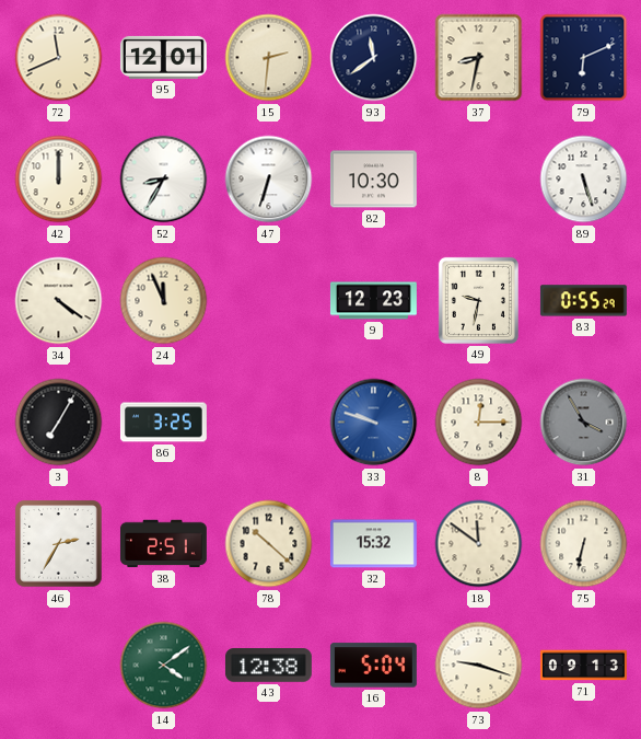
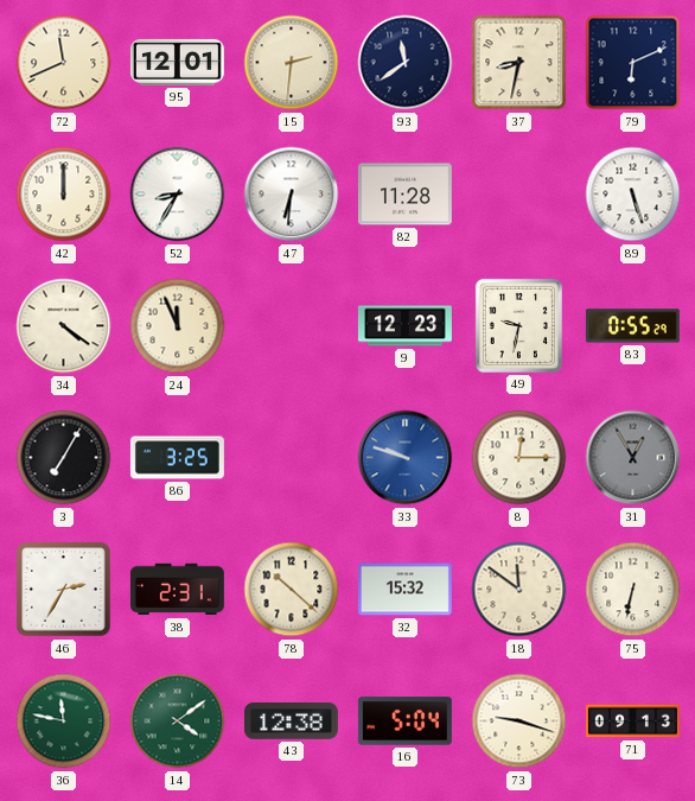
47: 6:33 -> 6:31 (292, 195)
82: 10:30 -> 11:28 (404, 195)
31: 3:55 -> 12:55 (633, 458)
38: 2:51 -> 2:31 (177, 590)
36: none -> 11:47 (64, 721)
